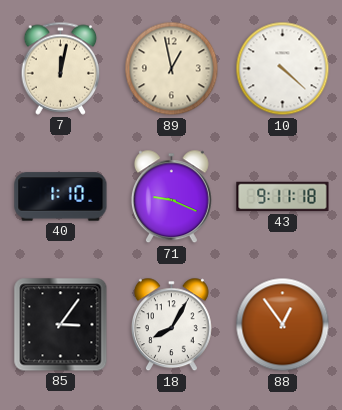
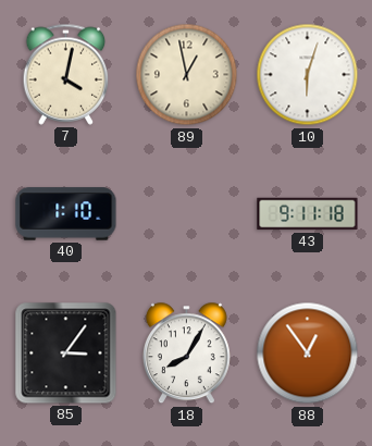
7: 12:02 -> 4:02 (66, 74)
10: 4:22 -> 6:03 (308, 75)
71: 9:19 -> none (171, 197)
